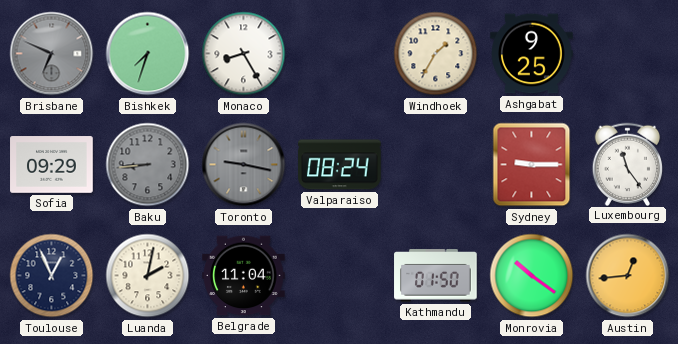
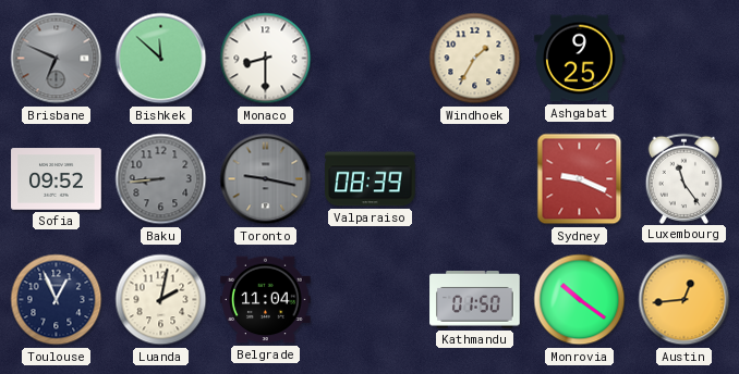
Bishkek: 7:33 -> 11:52 (161, 59)
Monaco: 8:25 -> 8:30 (266, 59)
Sofia: 09:29 -> 09:52 (57, 179)
Valparaiso: 08:24 -> 08:39 (371, 179)
Sydney: 9:15 -> 9:19 (580, 179)
